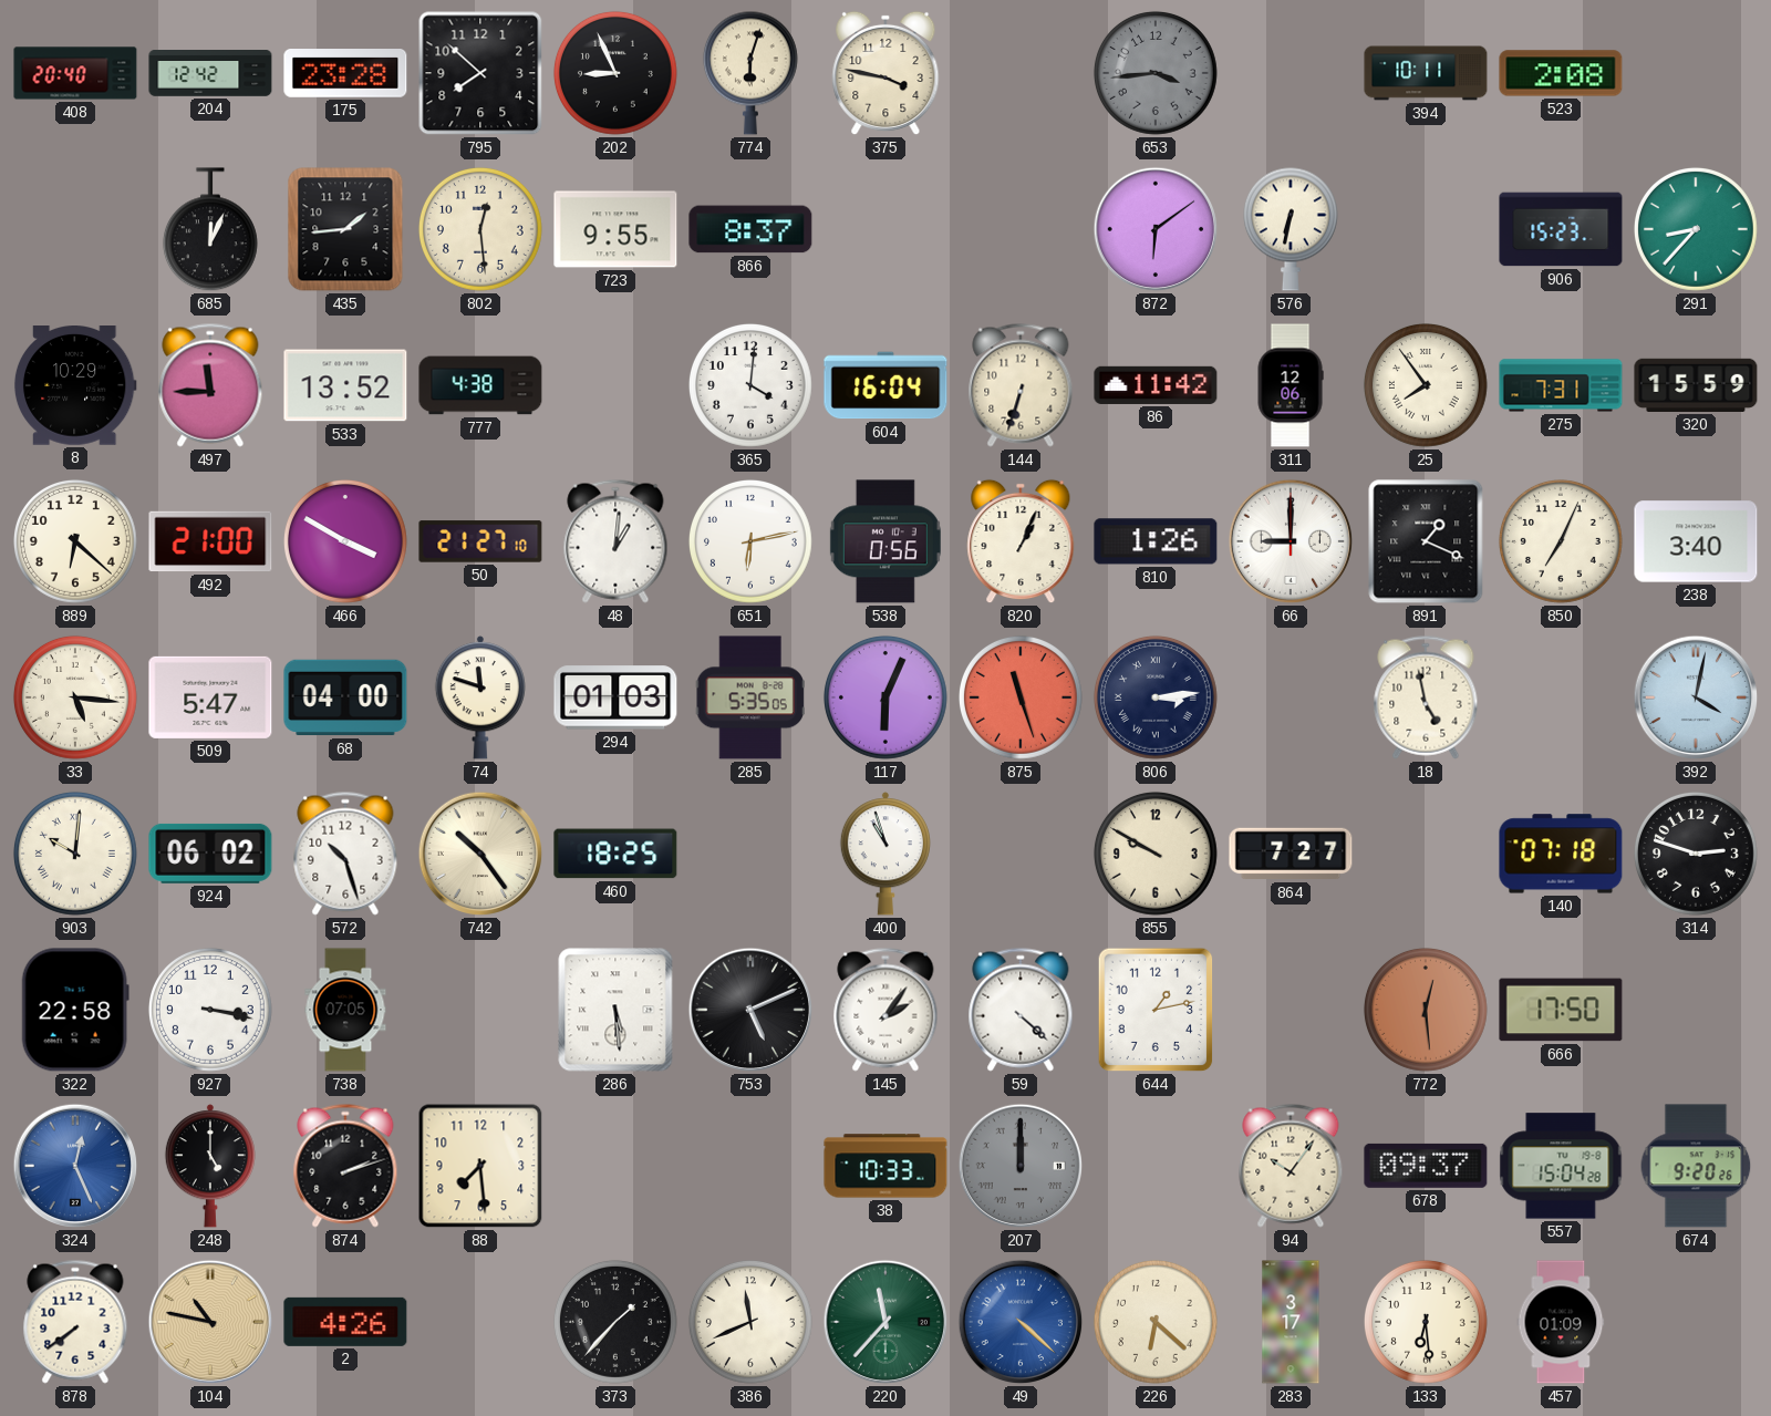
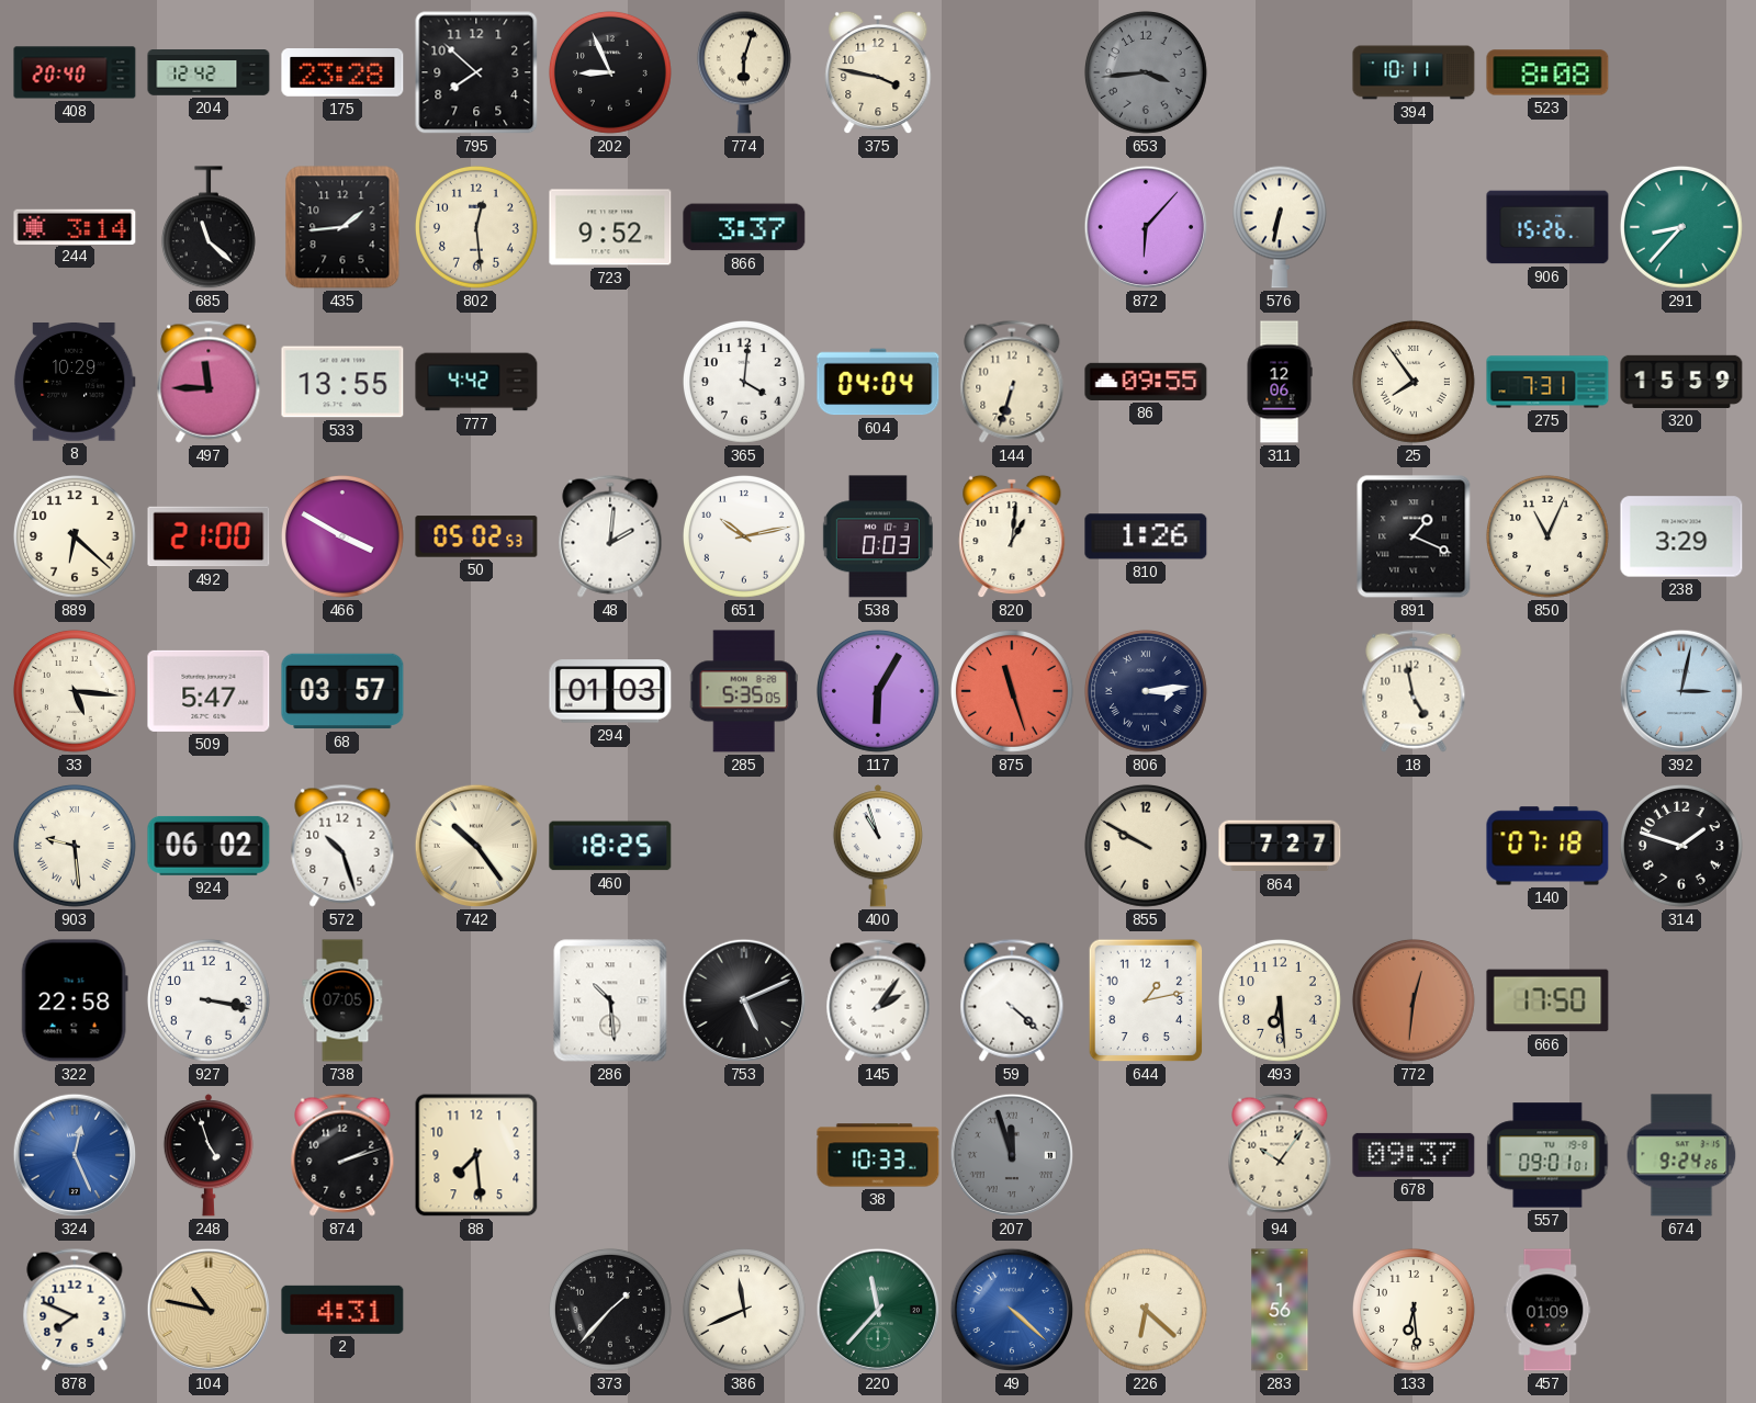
523: 2:08 -> 8:08 (1547, 72)
244: none -> 3:14 (75, 226)
685: 12:04 -> 11:22 (209, 228)
723: 9:55 -> 9:52 (610, 227)
866: 8:37 -> 3:37 (744, 227)
872: 6:09 -> 6:07 (1146, 227)
906: 15:23 -> 15:26 (1547, 227)
533: 13:52 -> 13:55 (342, 382)
777: 4:38 -> 4:42 (476, 382)
604: 16:04 -> 04:04 (878, 382)
86: 11:42 -> 09:55 (1146, 382)
50: 21:27 -> 05:02 (476, 536)
48: 1:01 -> 2:01 (610, 536)
651: 6:13 -> 10:13 (744, 536)
538: 0:56 -> 0:03 (878, 536)
820: 1:04 -> 1:01 (1012, 536)
66: 9:00 -> none (1291, 541)
850: 7:04 -> 11:04 (1547, 536)
238: 3:40 -> 3:29 (1681, 536)
68: 04:00 -> 03:57 (342, 691)
74: 11:48 -> none (480, 697)
117: 6:04 -> 6:05 (878, 691)
392: 4:02 -> 3:02 (1681, 691)
903: 10:01 -> 9:29 (75, 846)
314: 2:48 -> 1:48 (1681, 846)
286: 5:29 -> 10:29 (610, 1000)
493: none -> 6:29 (1280, 1000)
772: 12:29 -> 12:31 (1414, 1000)
248: 5:00 -> 4:57 (209, 1155)
207: 12:00 -> 11:57 (1012, 1155)
557: 15:04 -> 09:01 (1547, 1155)
674: 9:20 -> 9:24 (1681, 1155)
878: 7:39 -> 7:49 (75, 1310)
2: 4:26 -> 4:31 (342, 1310)
283: 3:17 -> 1:56 (1280, 1310)
